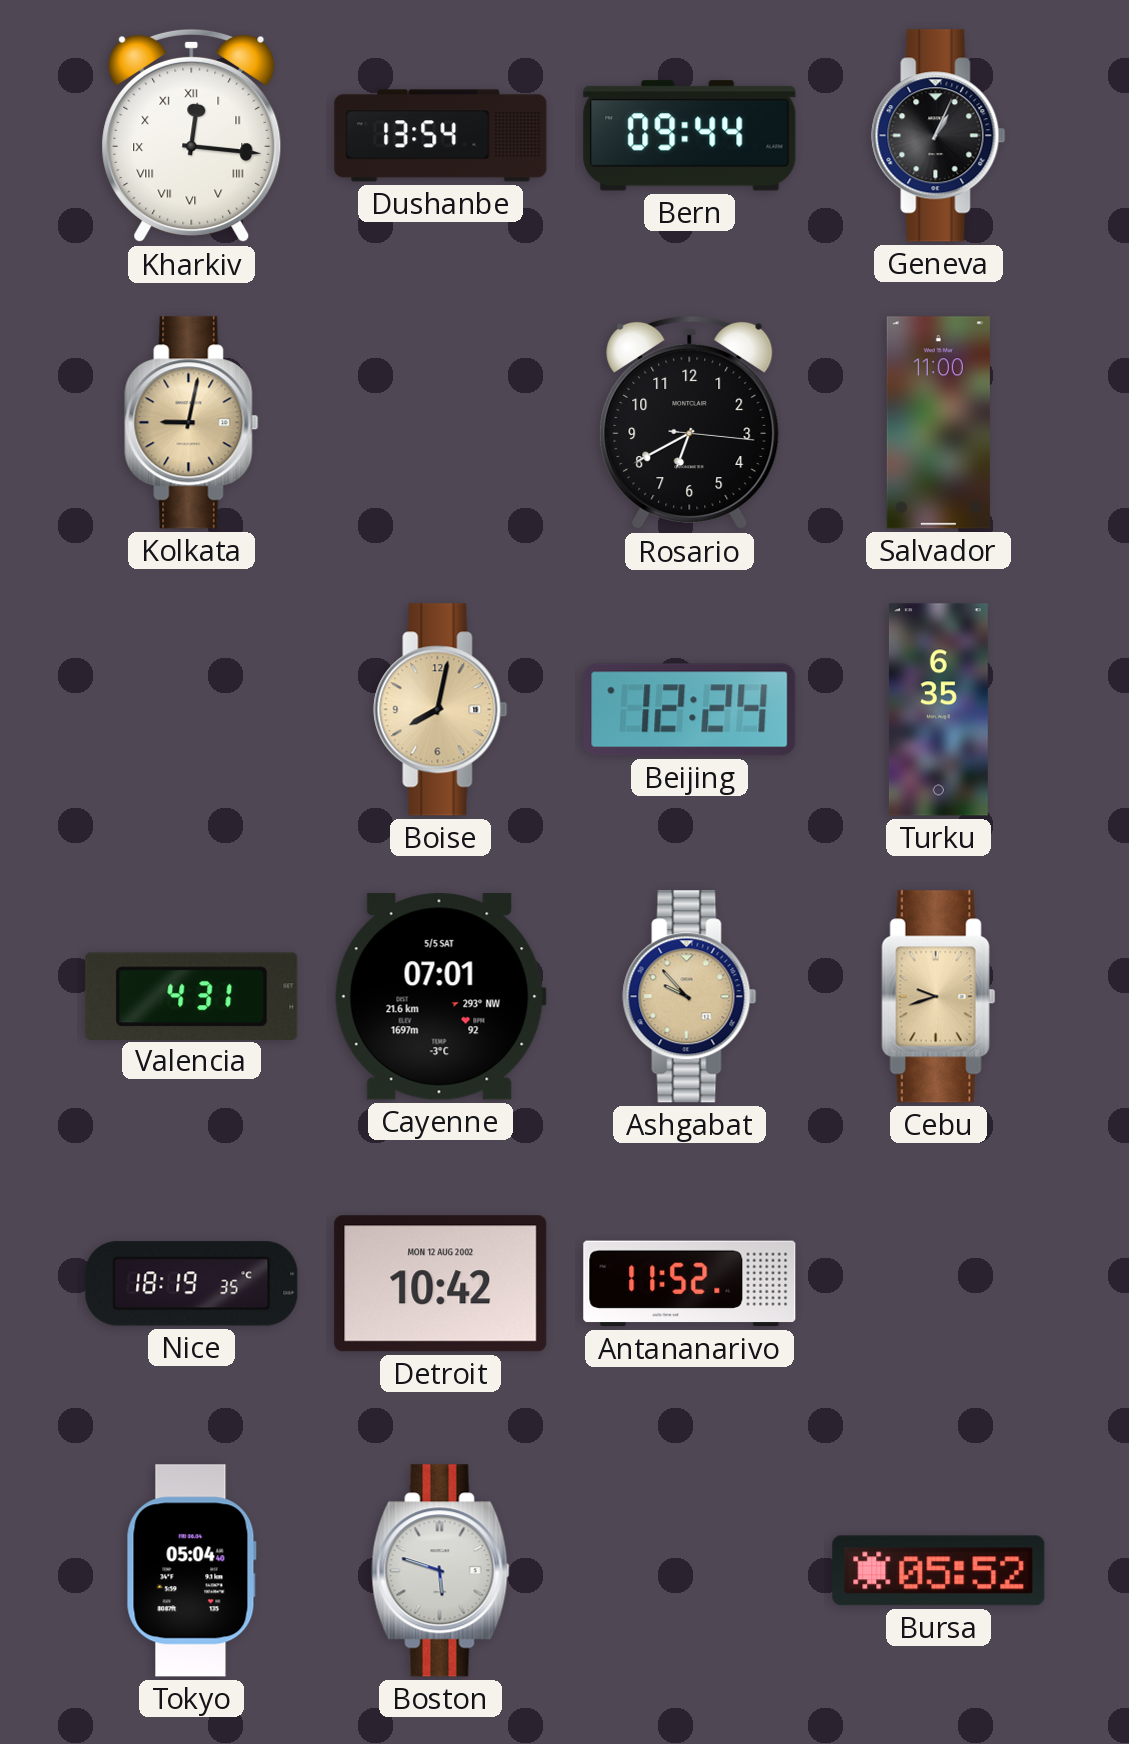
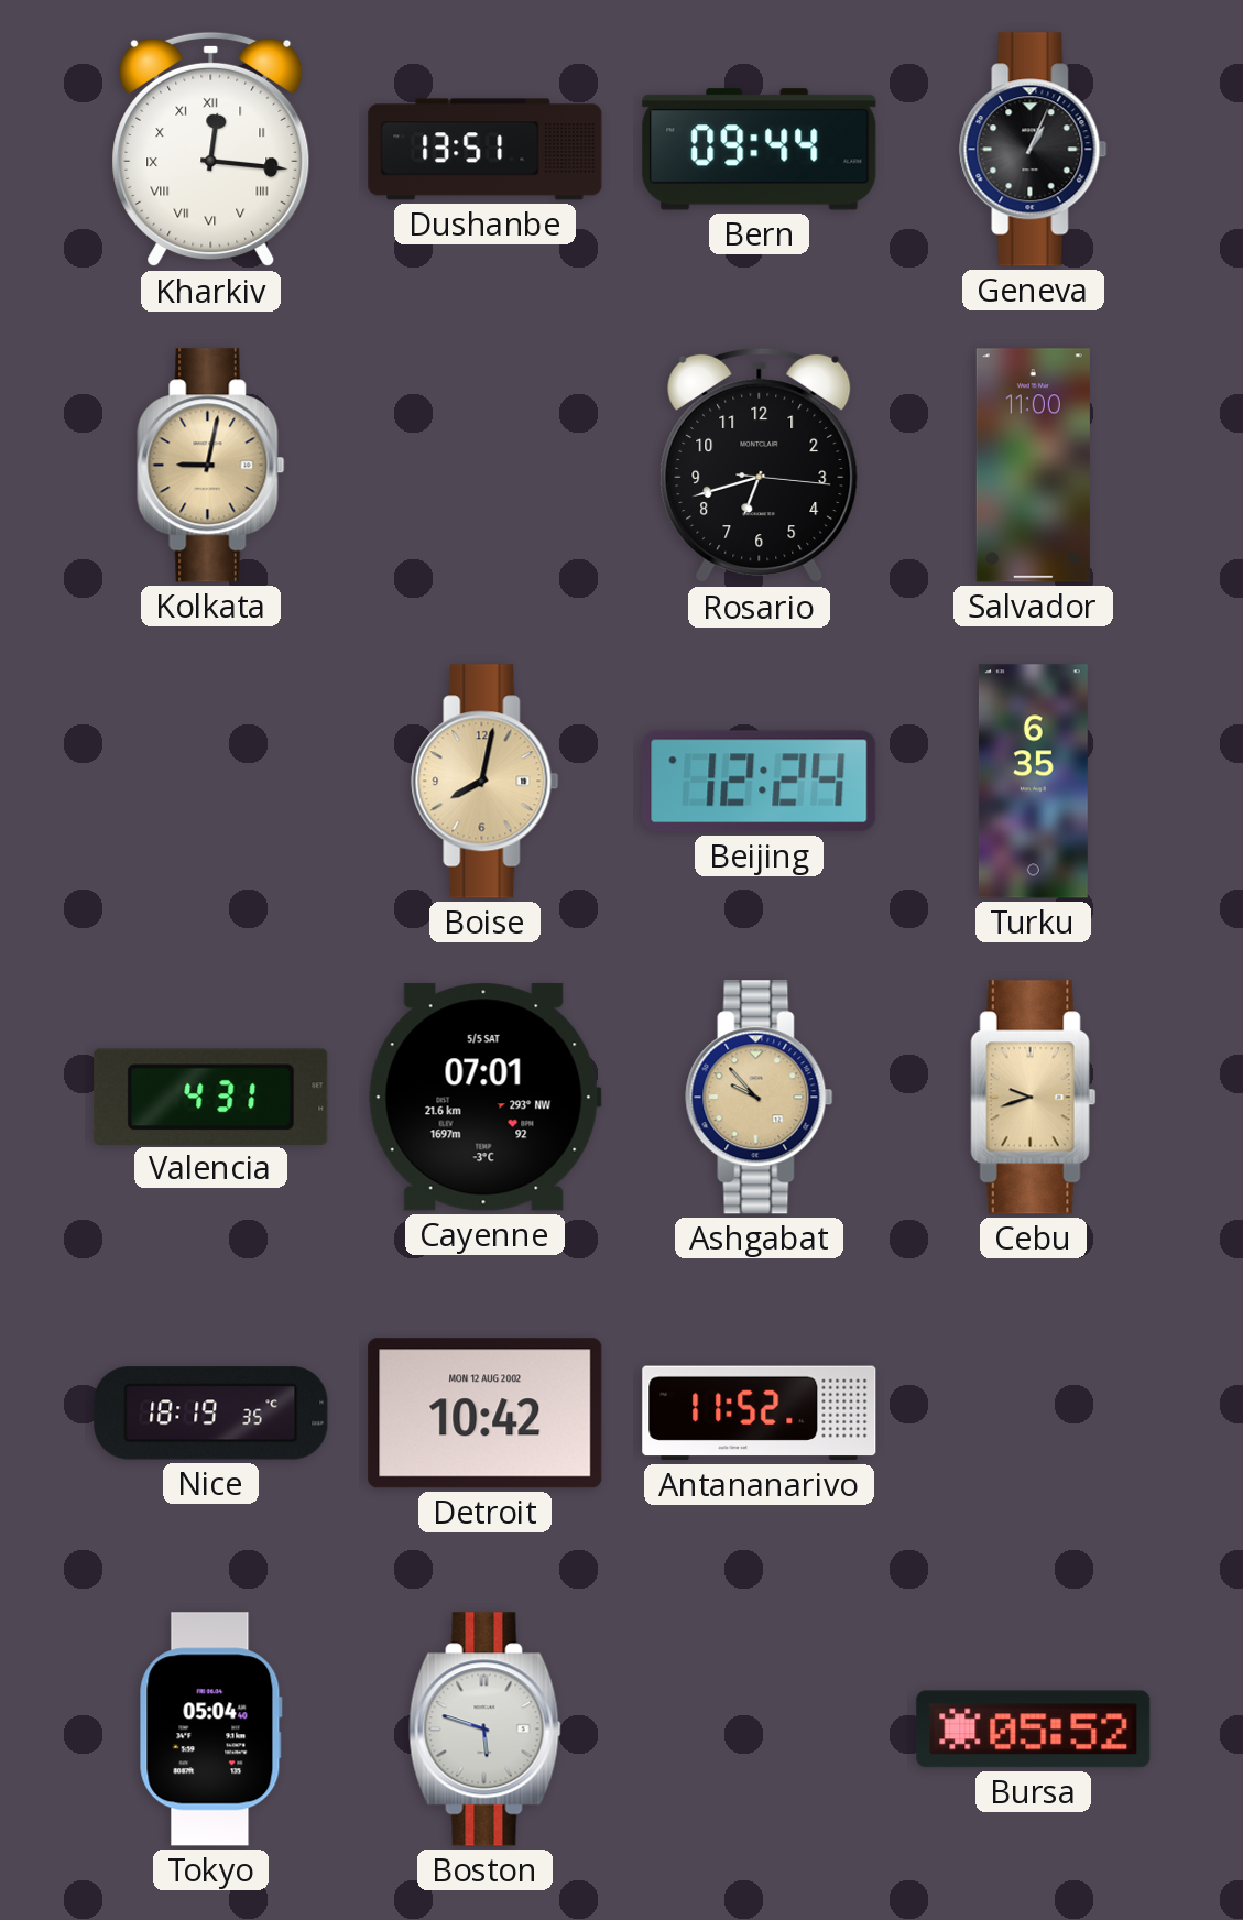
Dushanbe: 13:54 -> 13:51 (486, 150)
Rosario: 6:40 -> 6:42 (760, 466)
